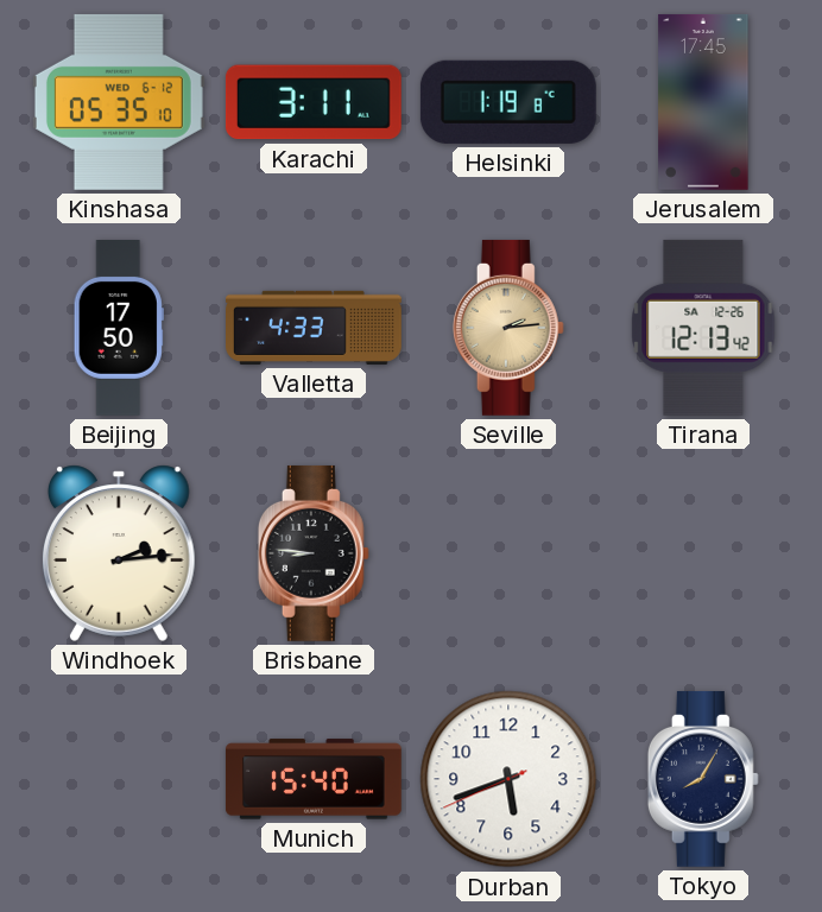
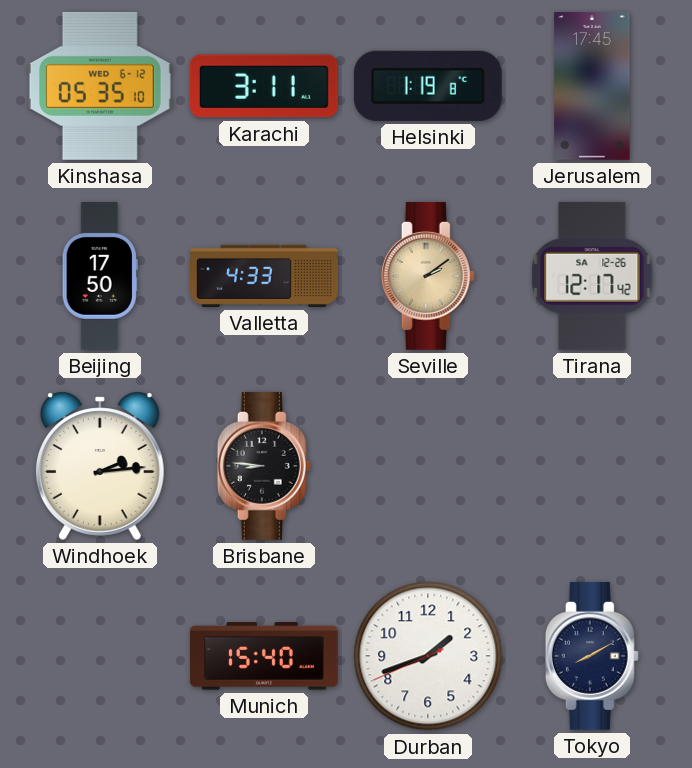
Seville: 2:14 -> 2:09 (428, 276)
Tirana: 12:13 -> 12:17 (592, 276)
Durban: 5:41 -> 1:41 (428, 656)
Tokyo: 8:05 -> 8:10 (592, 656)
